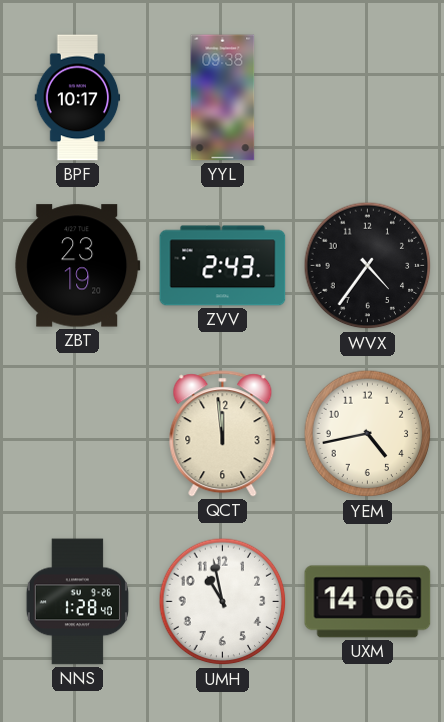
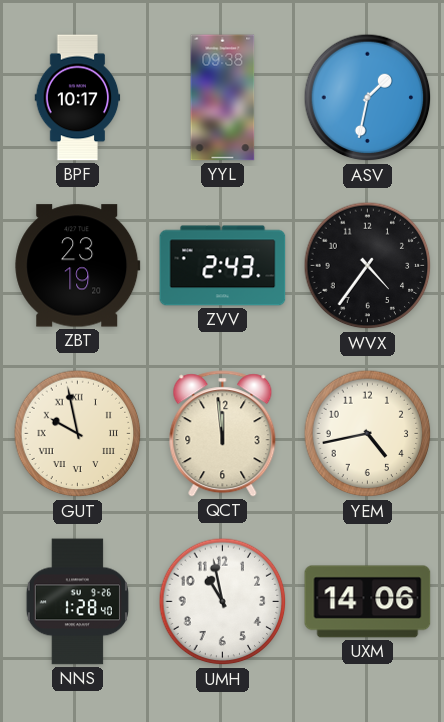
ASV: none -> 1:32 (368, 98)
GUT: none -> 9:58 (78, 434)
